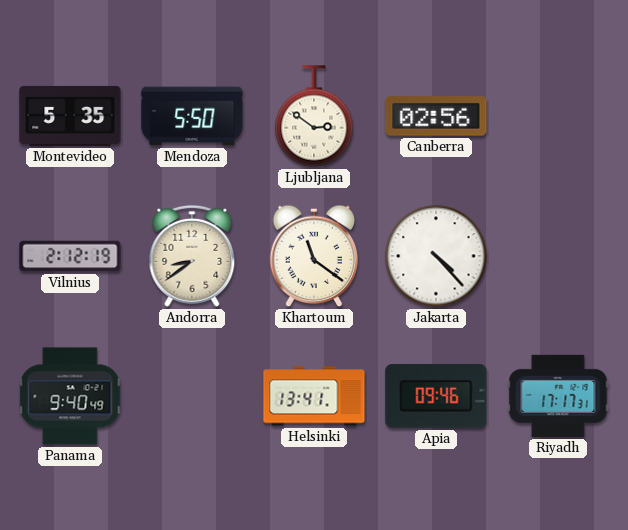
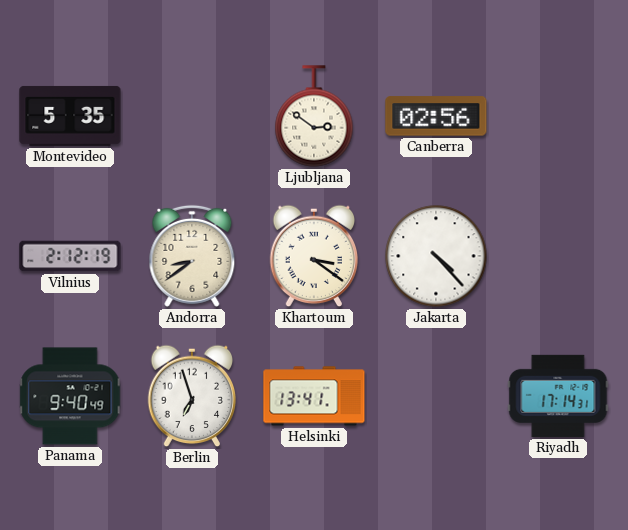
Mendoza: 5:50 -> none (192, 116)
Khartoum: 11:21 -> 3:21 (314, 256)
Berlin: none -> 6:57 (192, 396)
Apia: 09:46 -> none (436, 396)
Riyadh: 17:17 -> 17:14 (558, 396)
